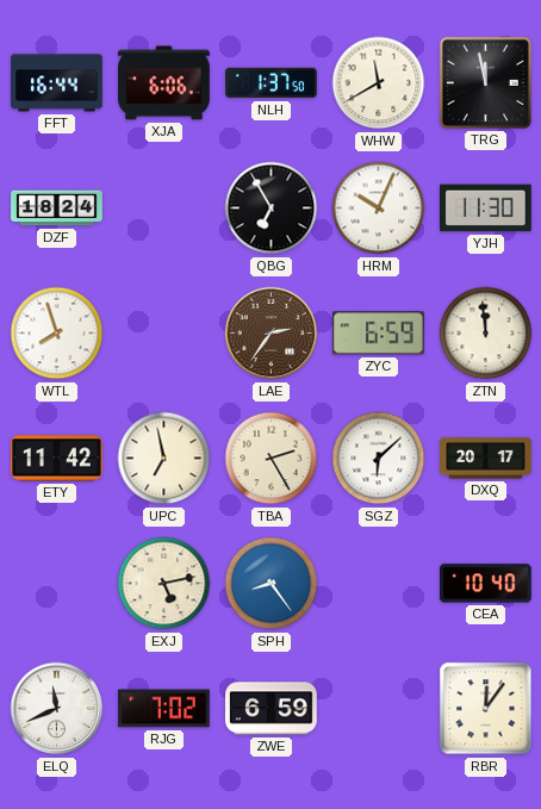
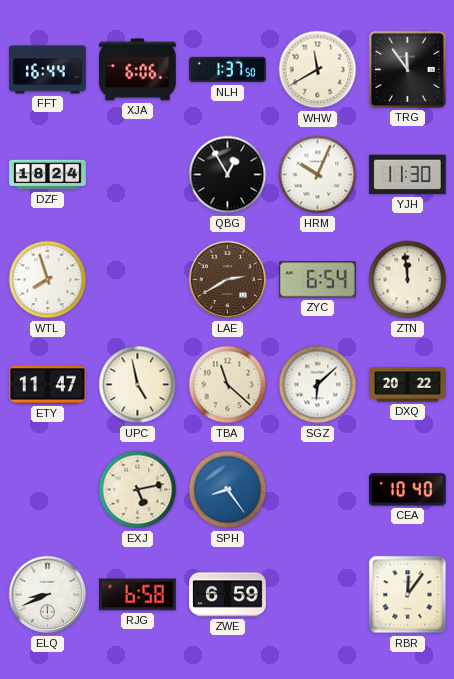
TRG: 11:58 -> 11:54 (407, 69)
QBG: 6:55 -> 12:55 (228, 175)
LAE: 2:36 -> 2:40 (228, 280)
ZYC: 6:59 -> 6:54 (317, 280)
ETY: 11:42 -> 11:47 (48, 385)
UPC: 6:58 -> 4:58 (138, 385)
TBA: 2:25 -> 11:22 (228, 385)
DXQ: 20:17 -> 20:22 (408, 385)
ELQ: 11:41 -> 8:41 (48, 595)
RJG: 7:02 -> 6:58 (138, 595)
